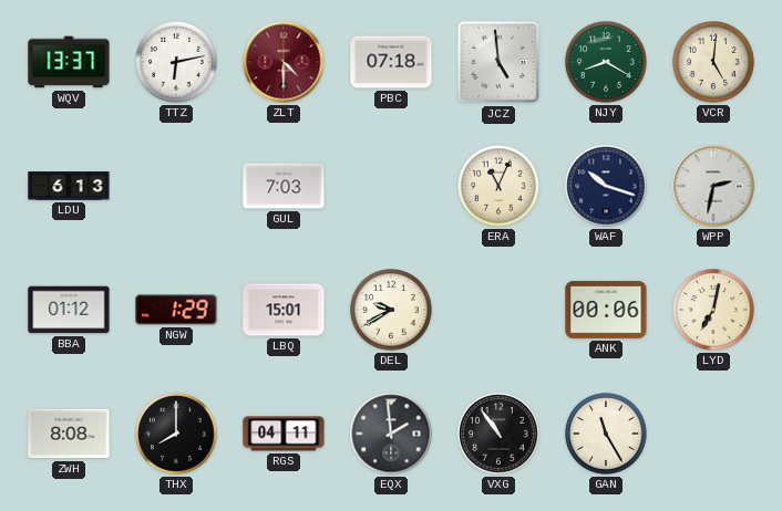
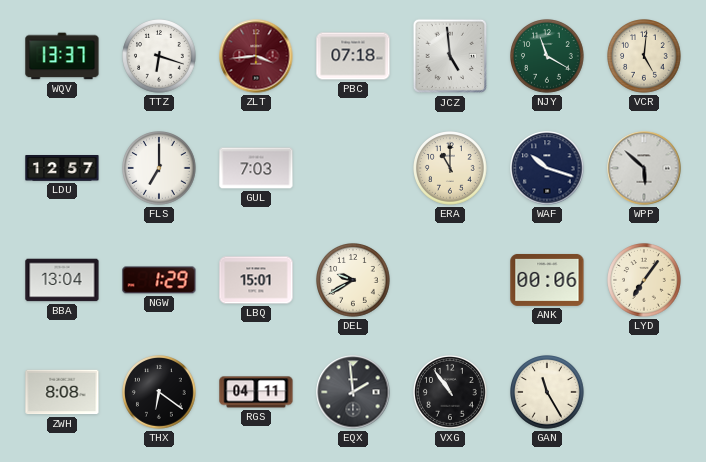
TTZ: 6:13 -> 6:18 (160, 57)
ZLT: 4:30 -> 3:44 (256, 56)
NJY: 8:20 -> 11:20 (548, 57)
LDU: 6:13 -> 12:57 (62, 169)
FLS: none -> 7:00 (160, 169)
ERA: 11:04 -> 11:00 (451, 169)
WPP: 2:32 -> 5:52 (644, 168)
BBA: 01:12 -> 13:04 (62, 280)
LYD: 7:02 -> 7:06 (645, 281)
THX: 8:00 -> 6:21 (160, 393)
